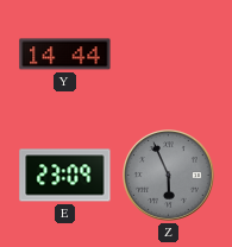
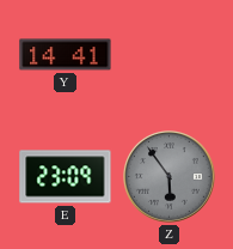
Y: 14:44 -> 14:41 (66, 55)
Z: 5:56 -> 5:54 (170, 177)
